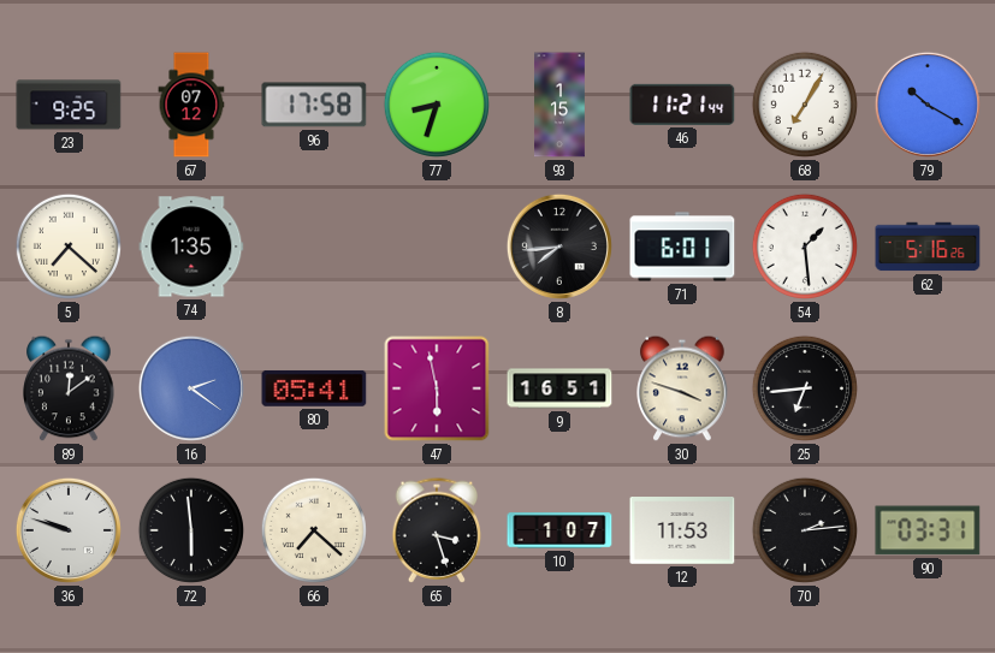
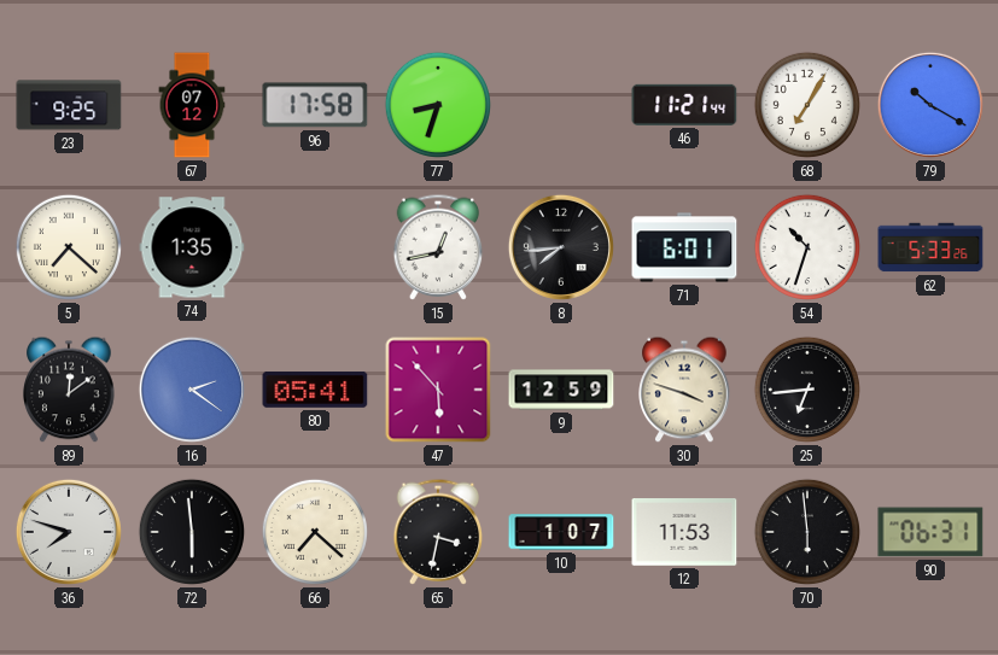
93: 1:15 -> none (561, 105)
15: none -> 12:43 (438, 247)
54: 1:29 -> 10:33 (807, 247)
62: 5:16 -> 5:33 (930, 247)
47: 5:58 -> 5:53 (438, 390)
9: 16:51 -> 12:59 (561, 390)
36: 9:48 -> 7:48 (69, 532)
65: 3:27 -> 3:32 (438, 532)
70: 2:14 -> 5:59 (807, 532)
90: 03:31 -> 06:31 (930, 532)
